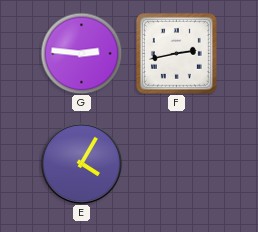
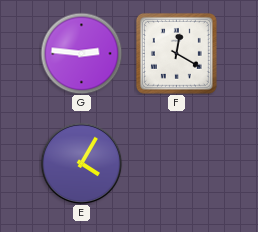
F: 2:43 -> 12:20 (176, 53)
